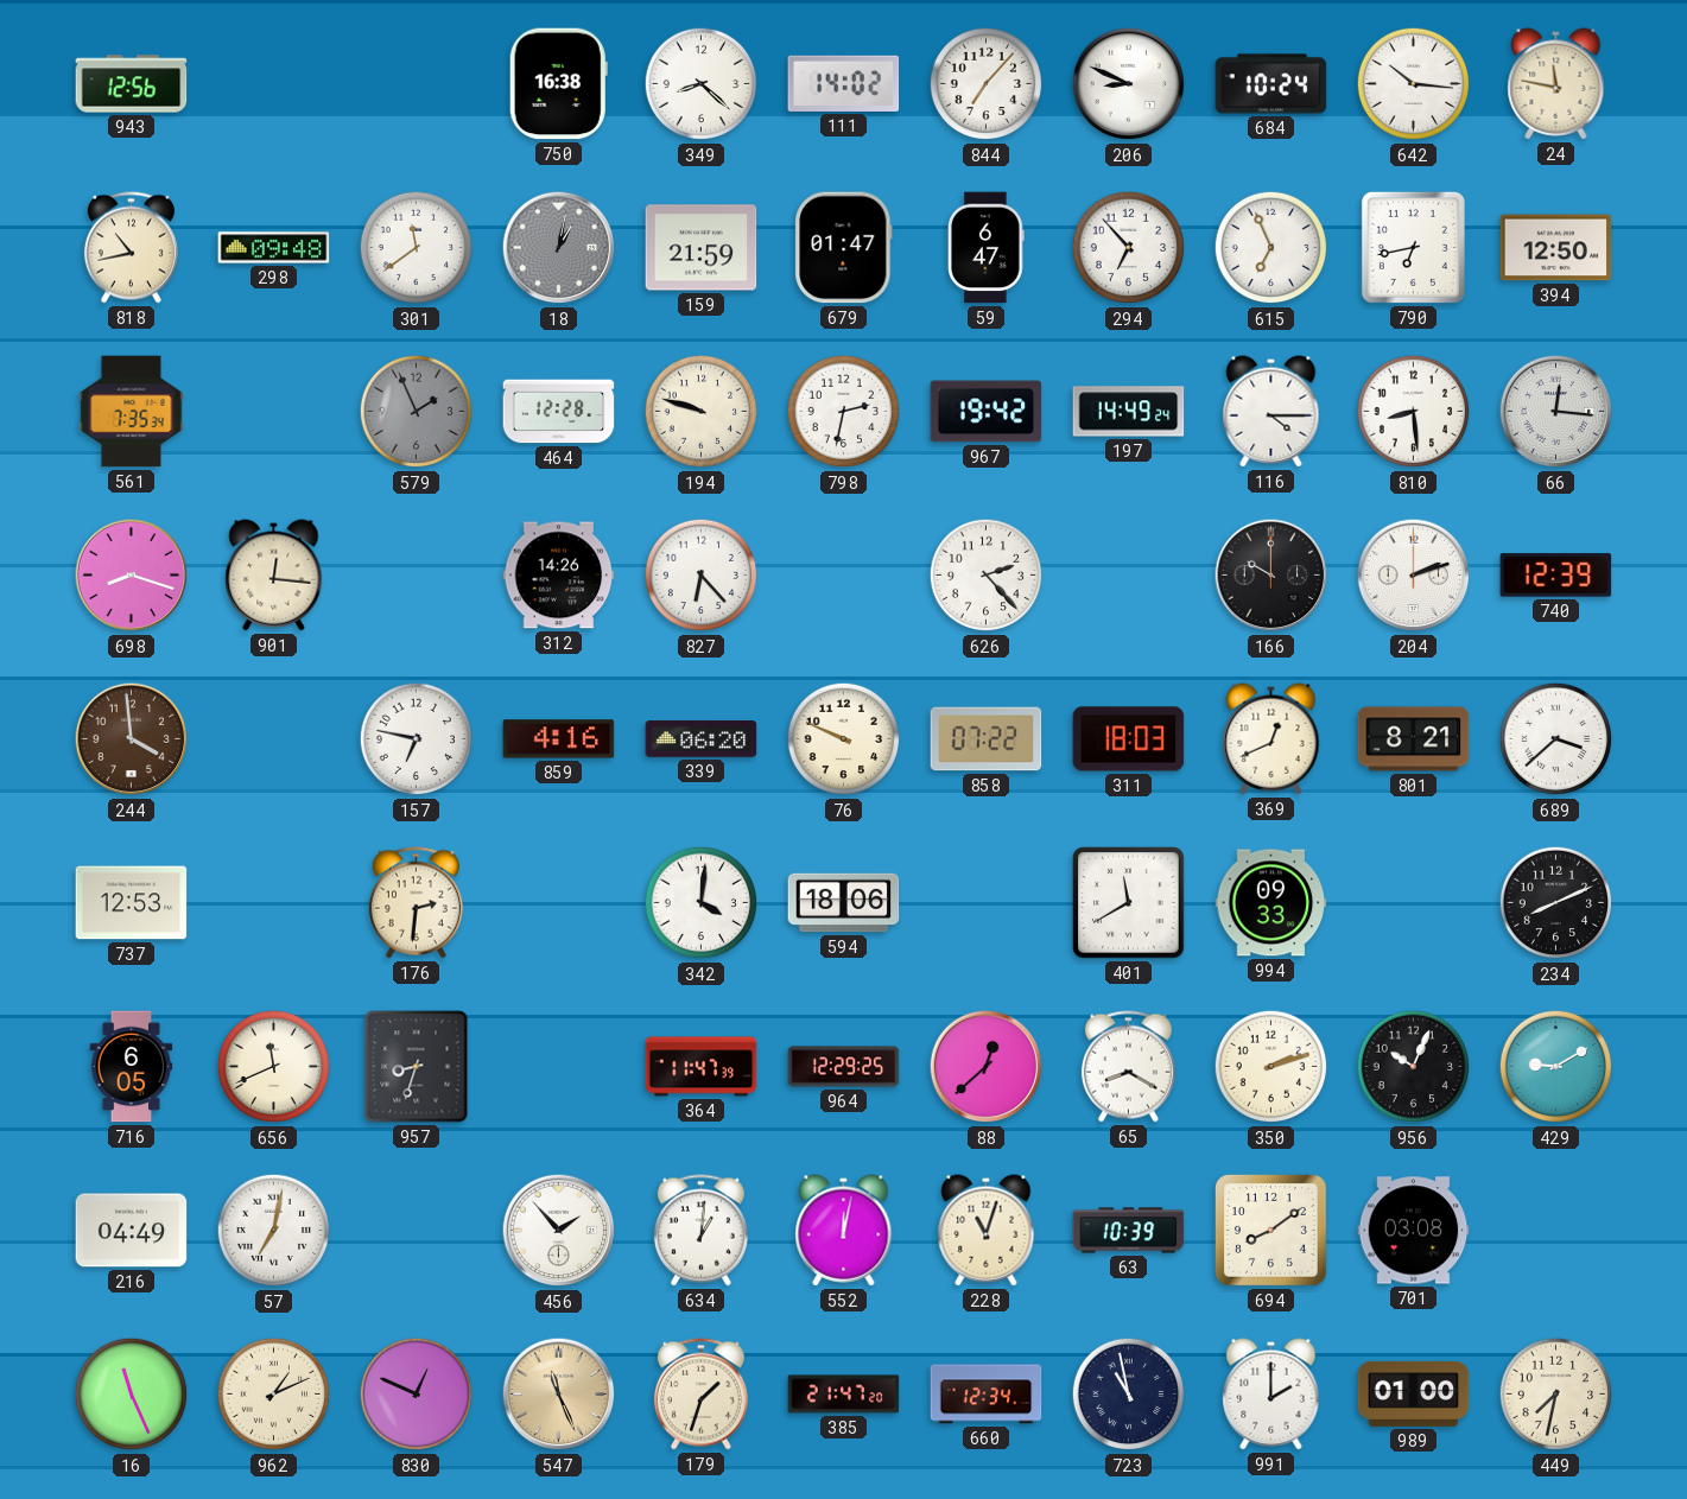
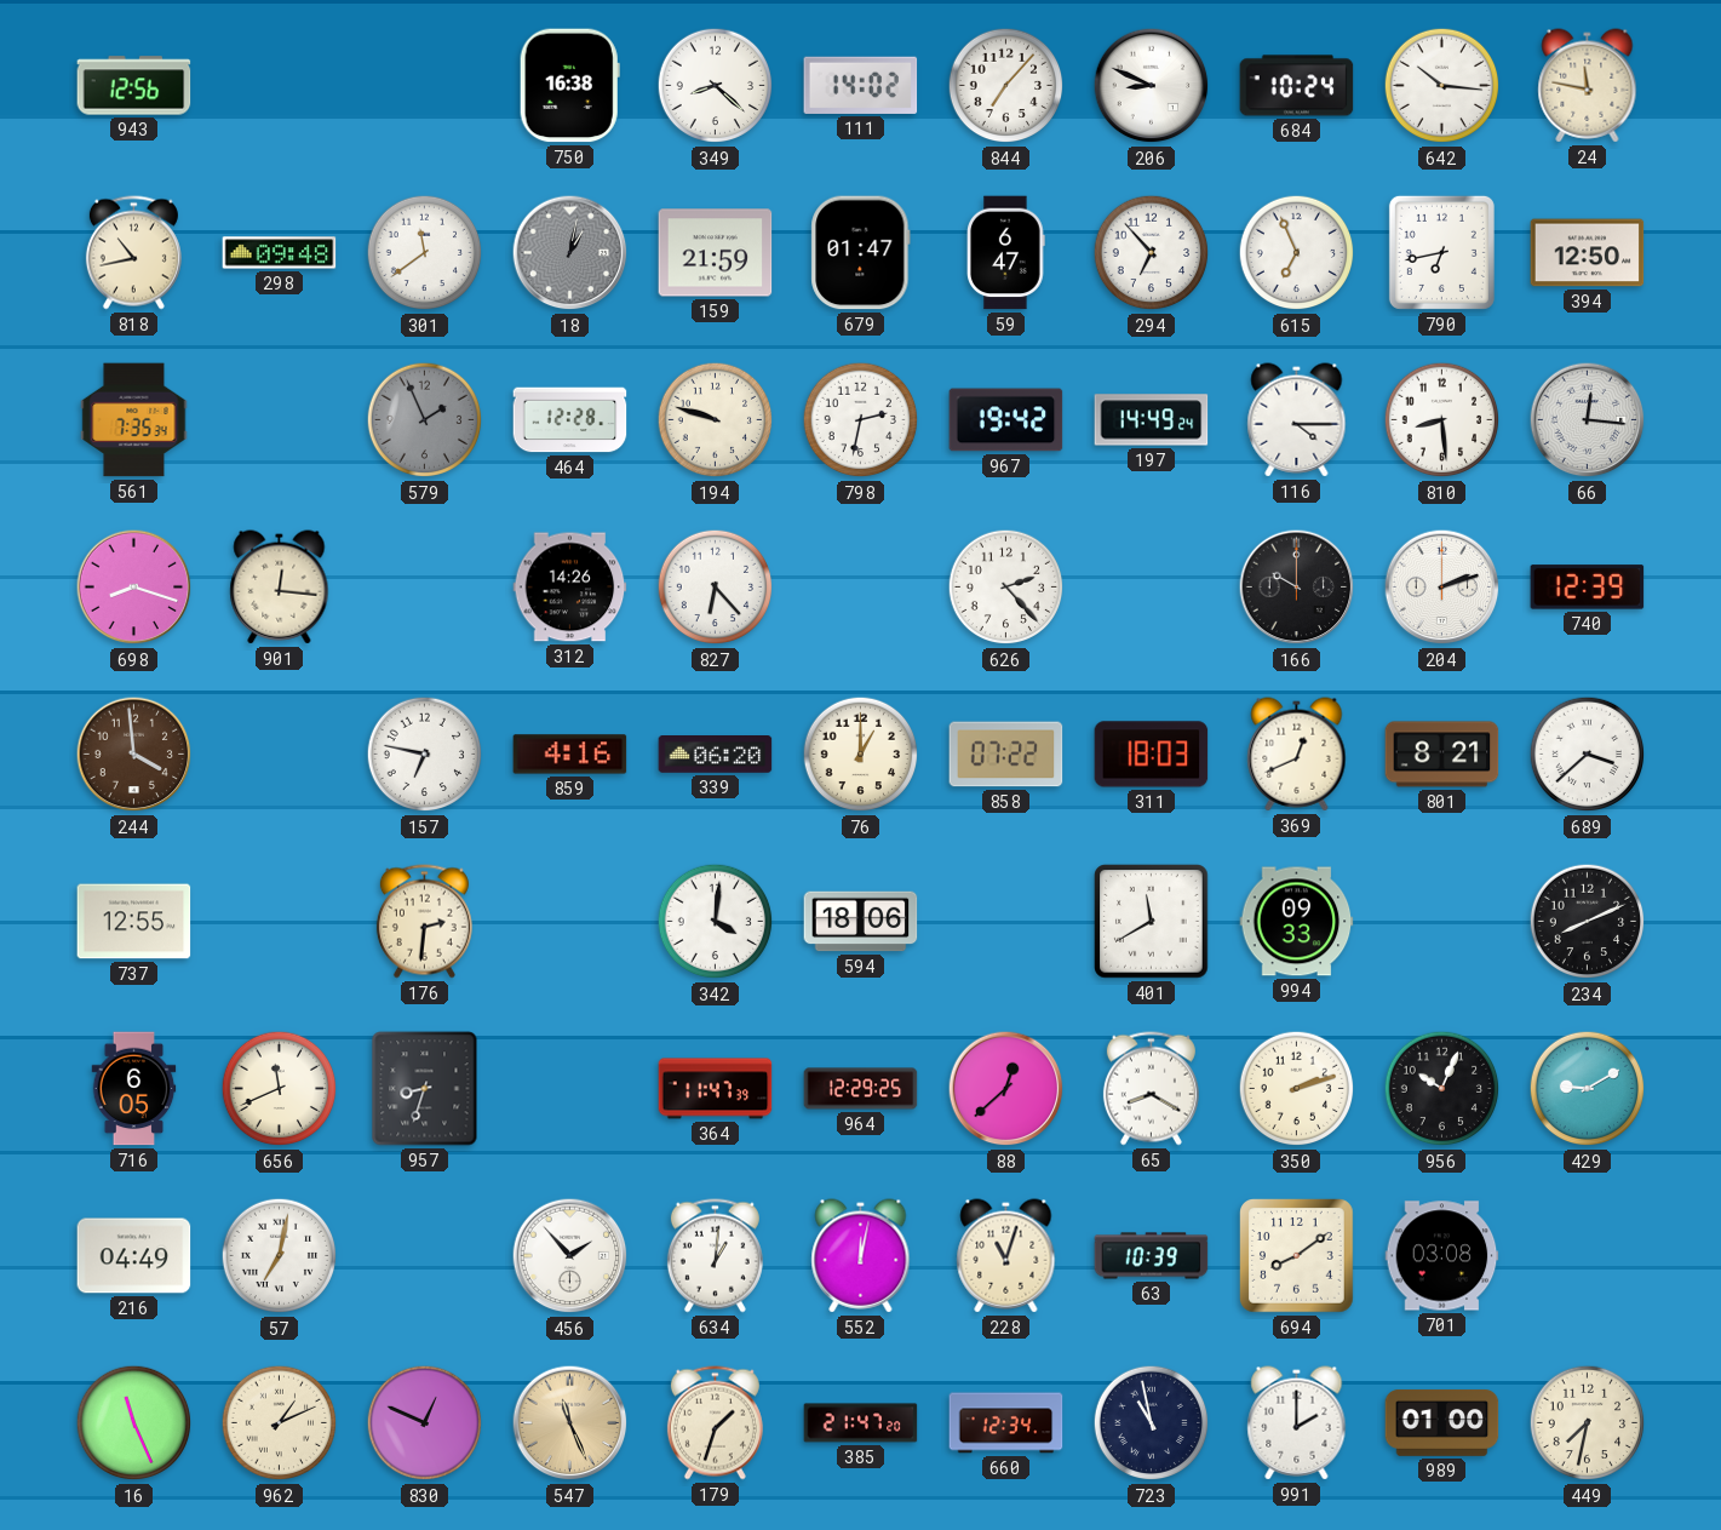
76: 9:49 -> 1:00 (861, 755)
737: 12:53 -> 12:55 (134, 922)
